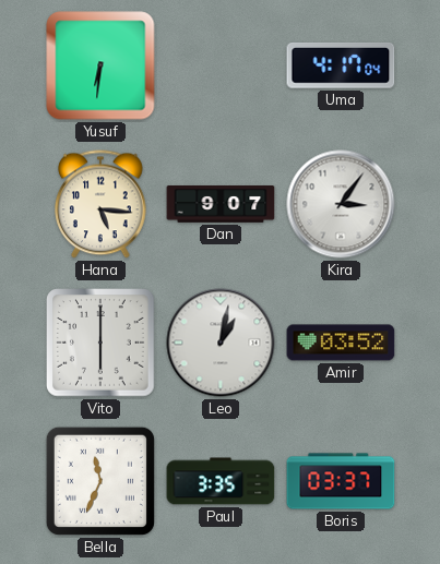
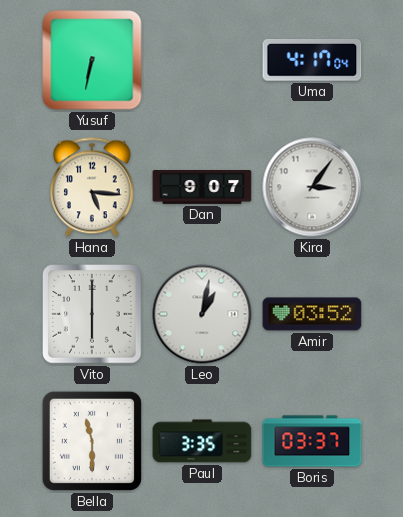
Yusuf: 6:31 -> 6:32 (92, 60)
Bella: 11:34 -> 11:30 (92, 441)
